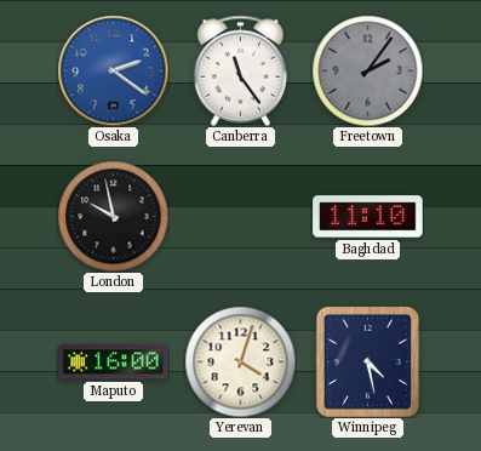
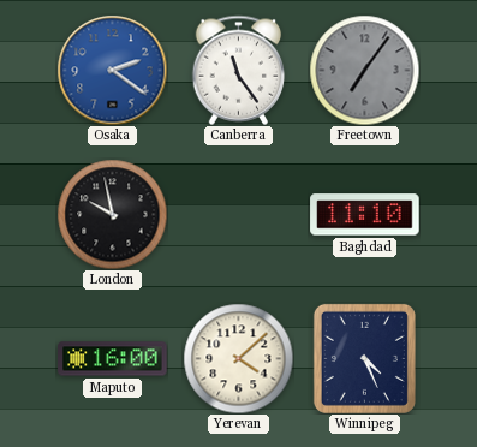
Freetown: 2:06 -> 7:06 (364, 70)
Yerevan: 4:03 -> 4:08 (238, 358)
Winnipeg: 4:28 -> 4:26 (364, 358)
